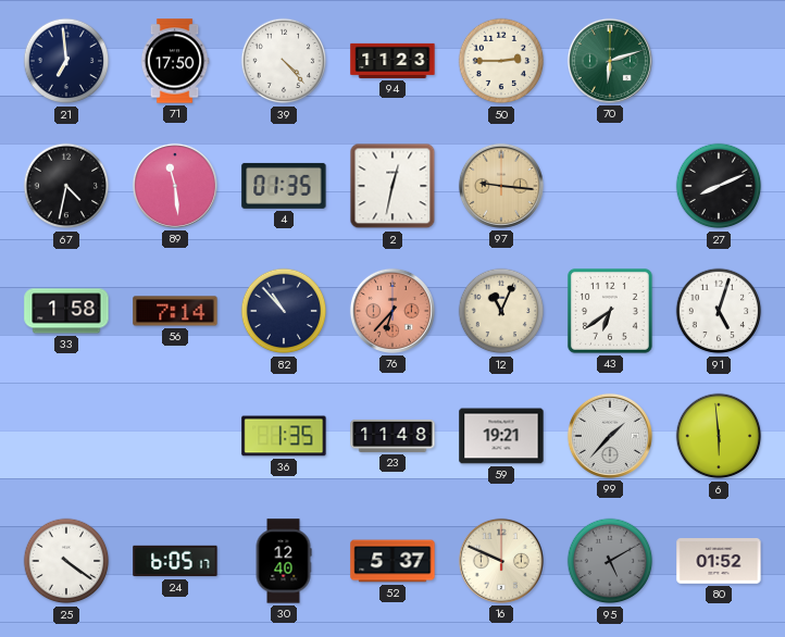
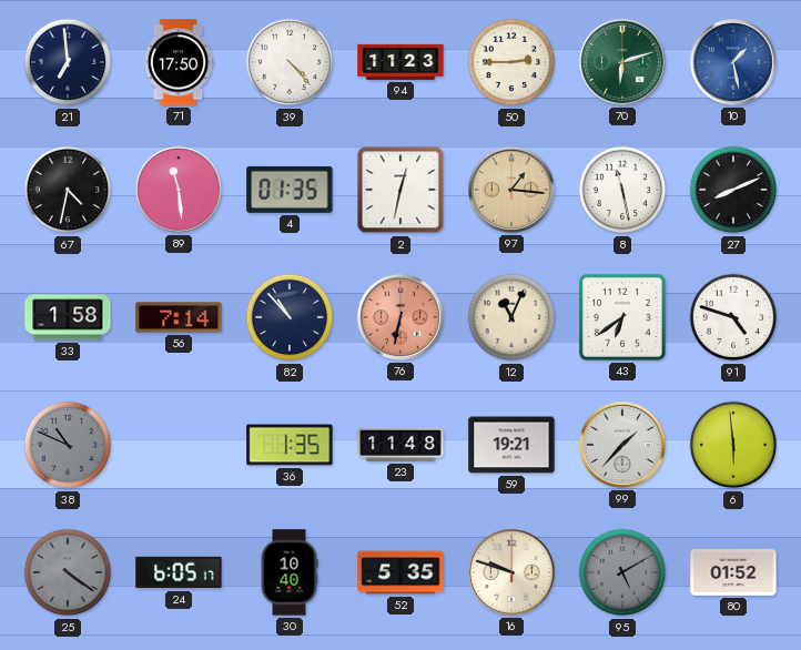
10: none -> 1:28 (733, 62)
97: 9:16 -> 1:16 (511, 190)
8: none -> 11:28 (622, 190)
76: 6:37 -> 6:32 (400, 317)
91: 5:03 -> 4:48 (733, 317)
38: none -> 10:49 (68, 445)
25 dial: white -> grey (68, 572)
30: 12:40 -> 10:40 (290, 572)
52: 5:37 -> 5:35 (400, 572)
16: 9:49 -> 9:48 (511, 572)
